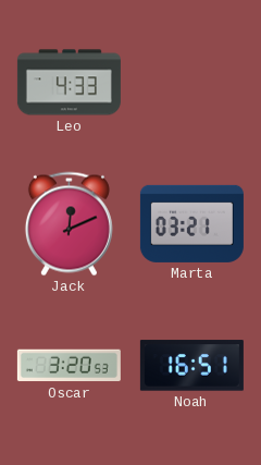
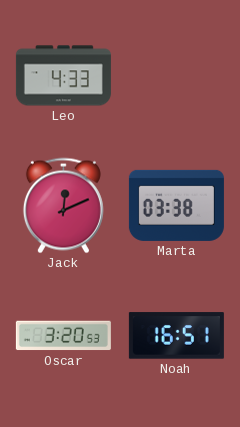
Marta: 03:21 -> 03:38 (176, 205)
